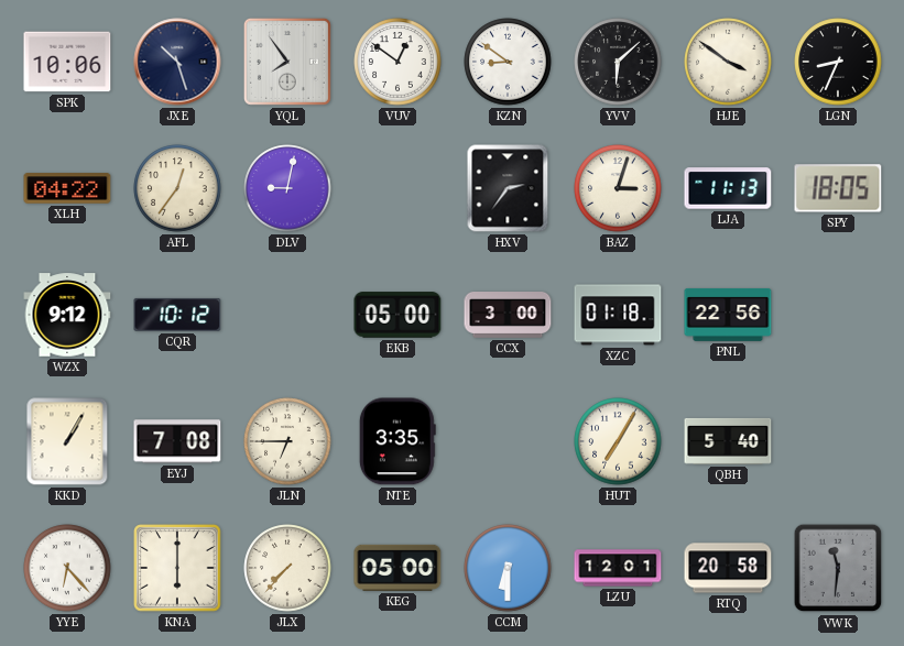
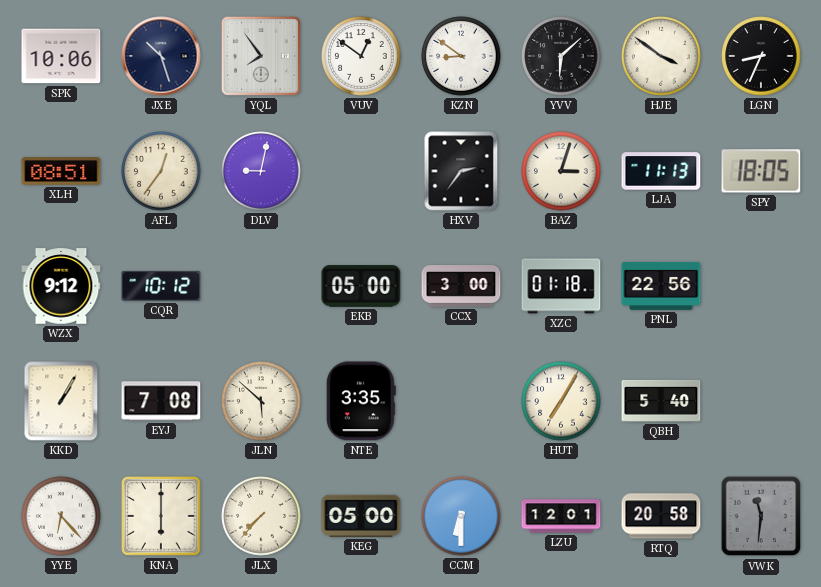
XLH: 04:22 -> 08:51 (61, 171)
JLN: 6:45 -> 5:52 (261, 401)
